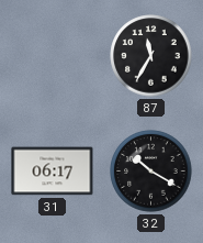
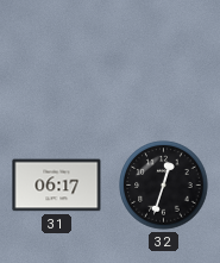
87: 11:35 -> none (151, 56)
32: 10:20 -> 12:33 (164, 186)
